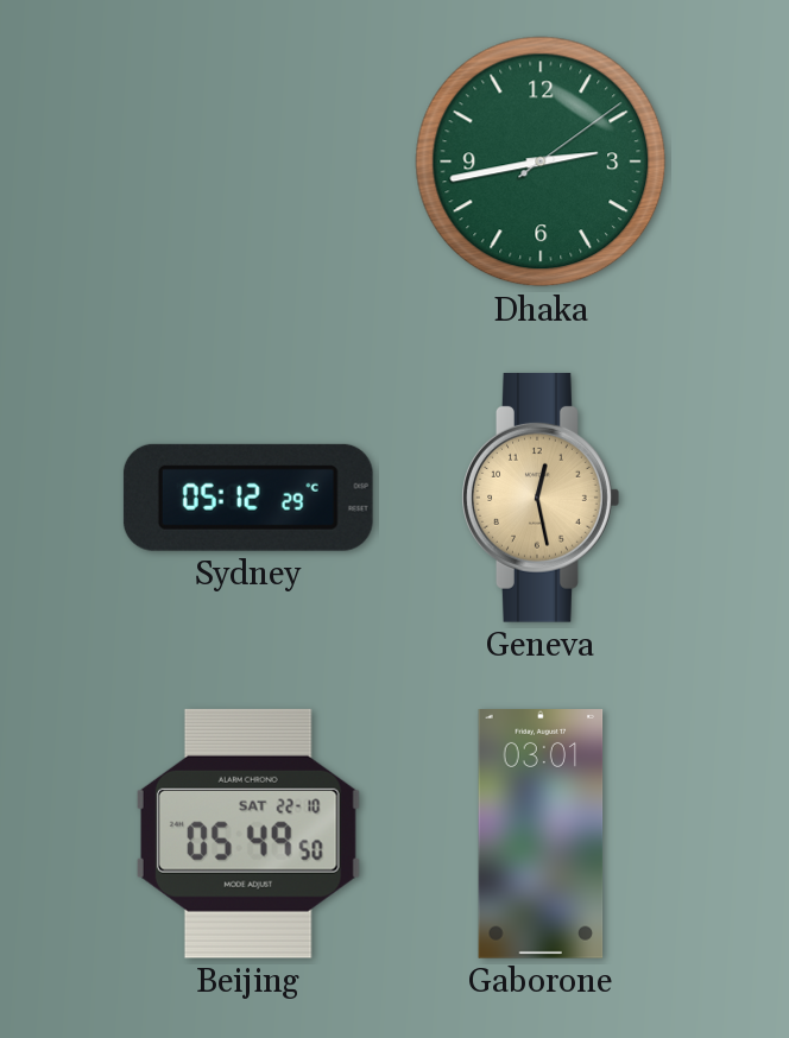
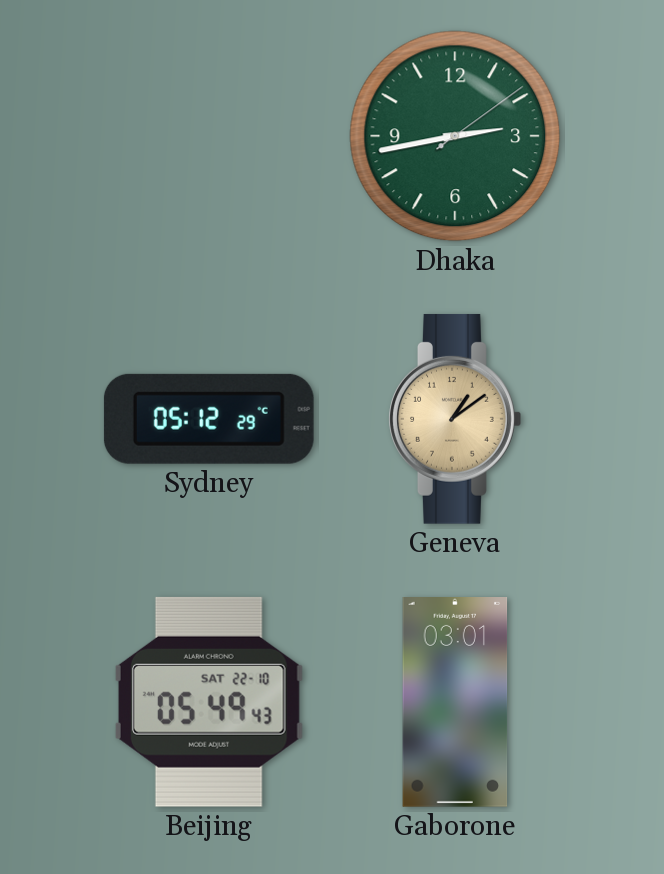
Geneva: 12:28 -> 1:09 (455, 419)
Beijing: 05:49:50 -> 05:49:43 (209, 702)
